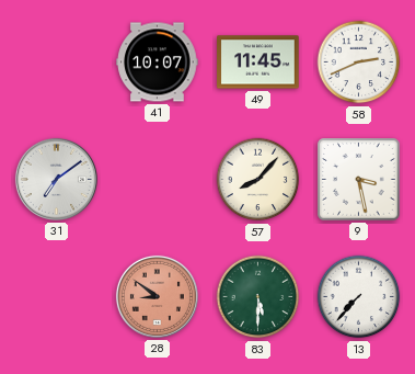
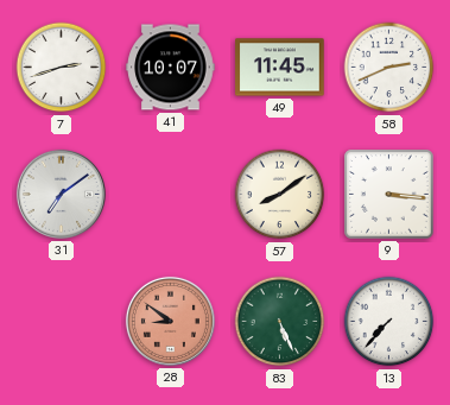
7: none -> 2:42 (62, 68)
57: 8:07 -> 8:09 (280, 195)
9: 3:28 -> 3:16 (389, 195)
83: 5:30 -> 5:26 (280, 322)
